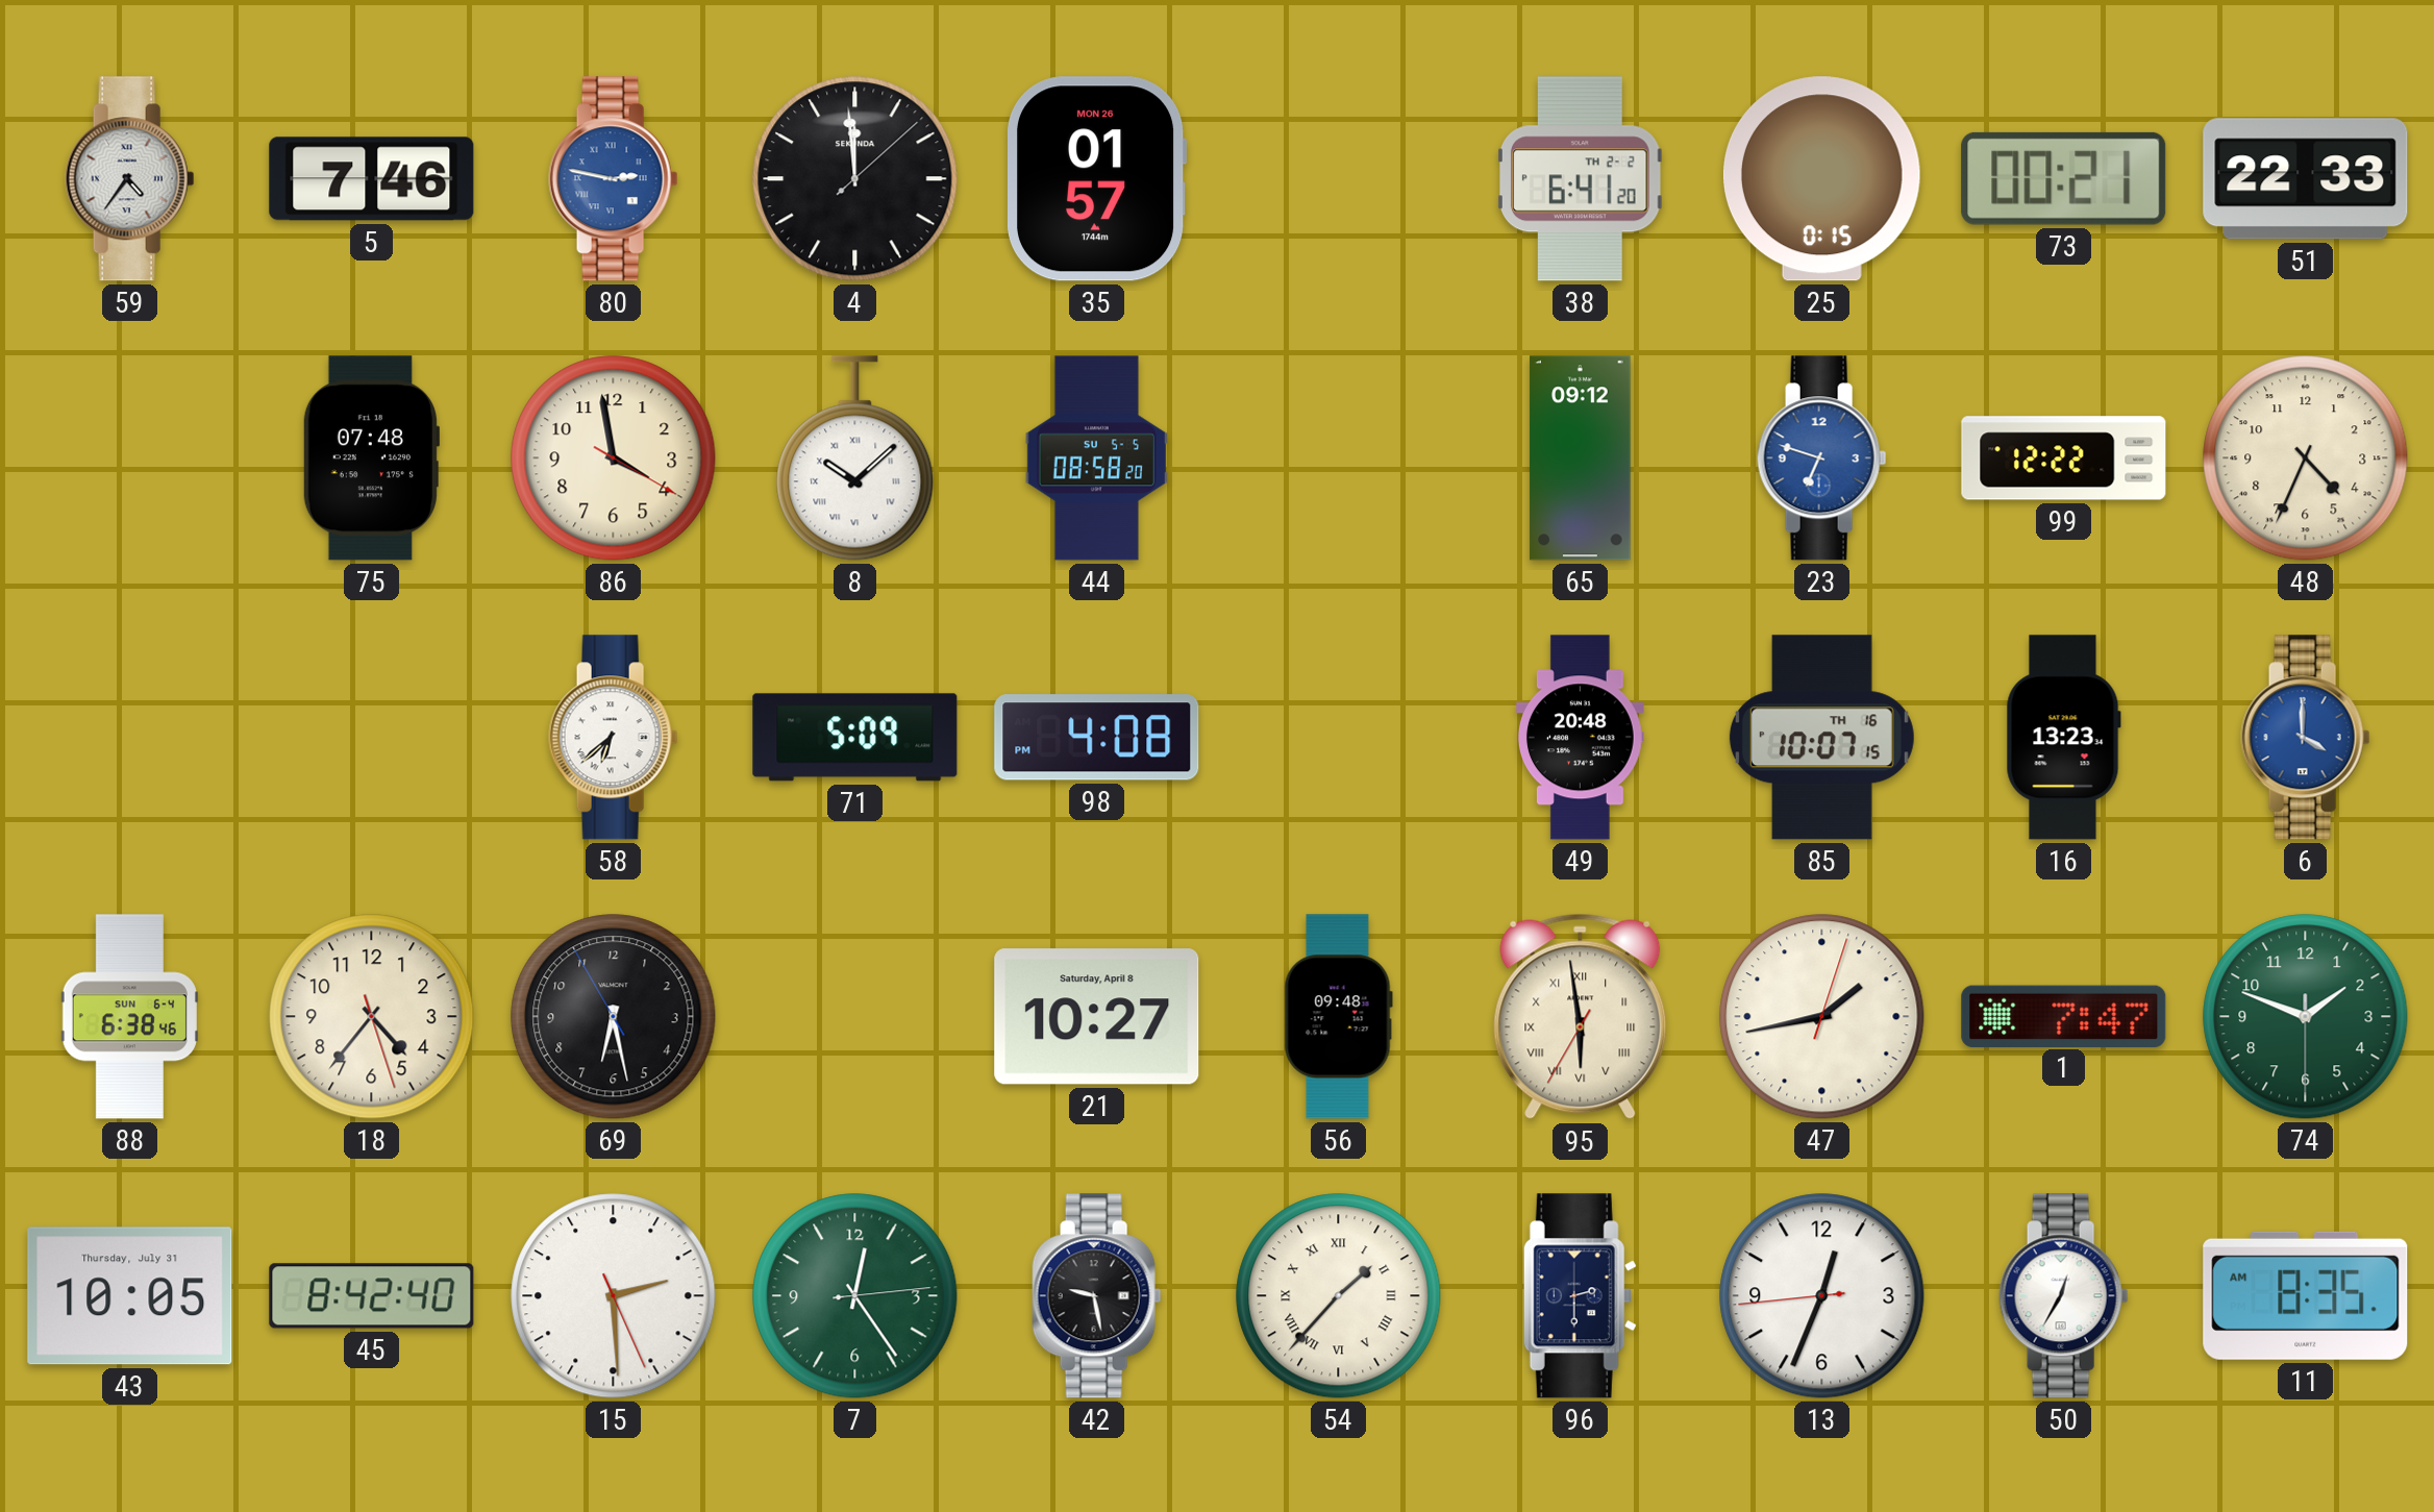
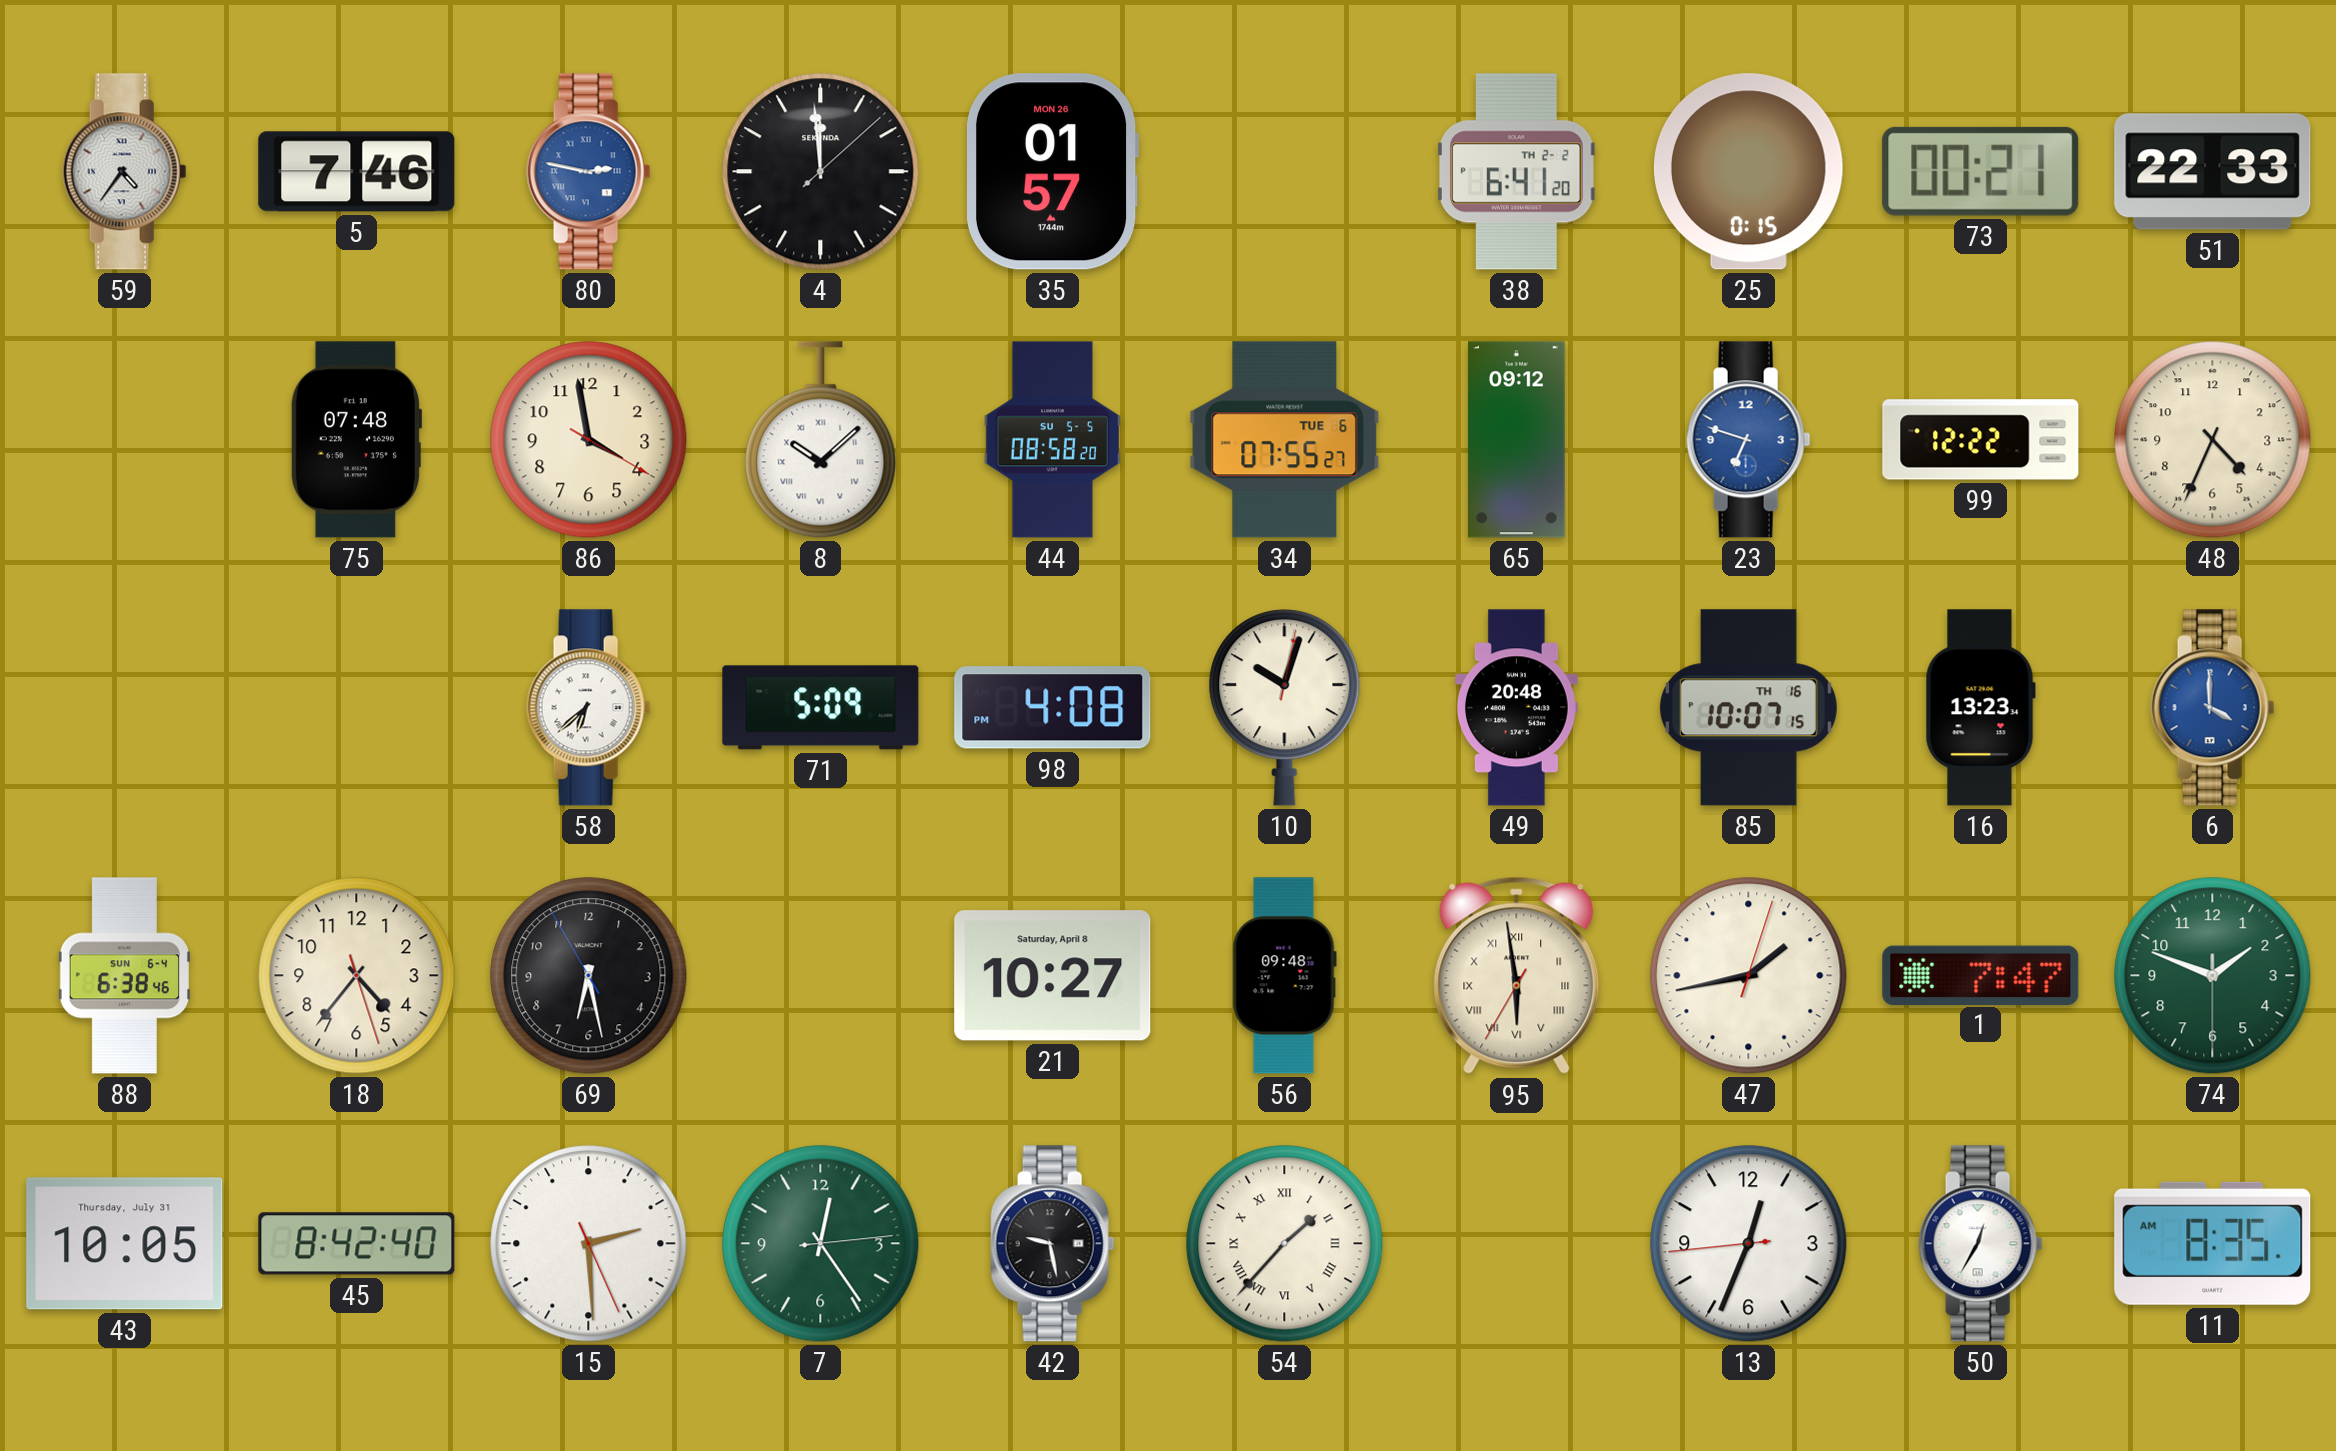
34: none -> 07:55 (1285, 440)
10: none -> 10:03 (1285, 708)
96: 2:30 -> none (1580, 1296)
